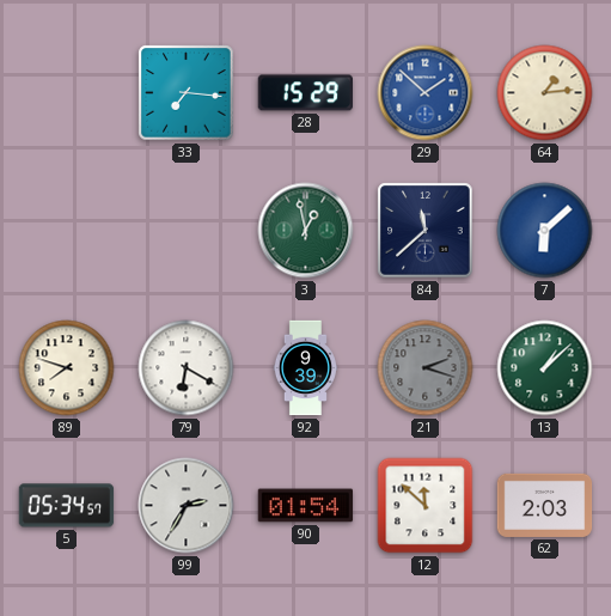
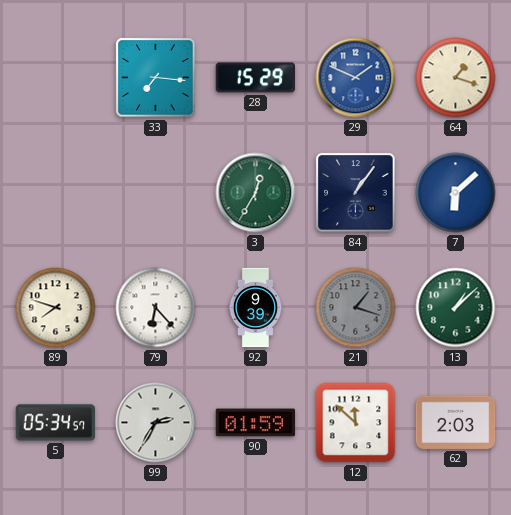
29: 1:52 -> 1:49 (356, 78)
64: 1:14 -> 1:18 (456, 78)
3: 12:58 -> 12:35 (256, 193)
84: 11:38 -> 1:06 (356, 193)
79: 6:20 -> 6:23 (156, 308)
21: 2:18 -> 1:18 (356, 308)
90: 01:54 -> 01:59 (256, 423)
